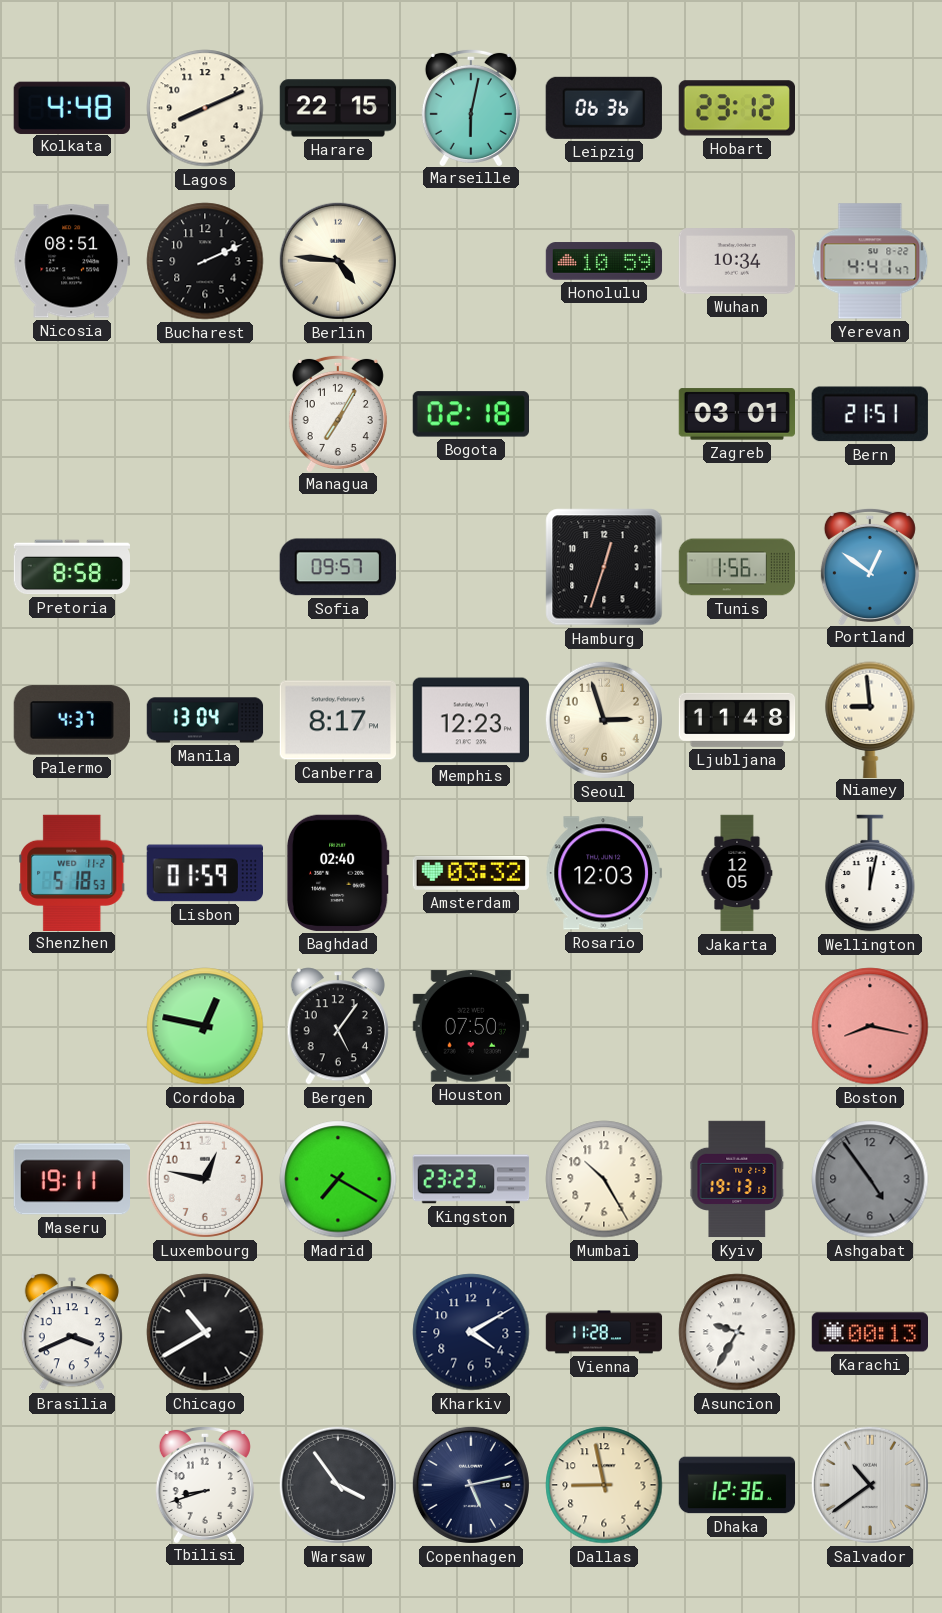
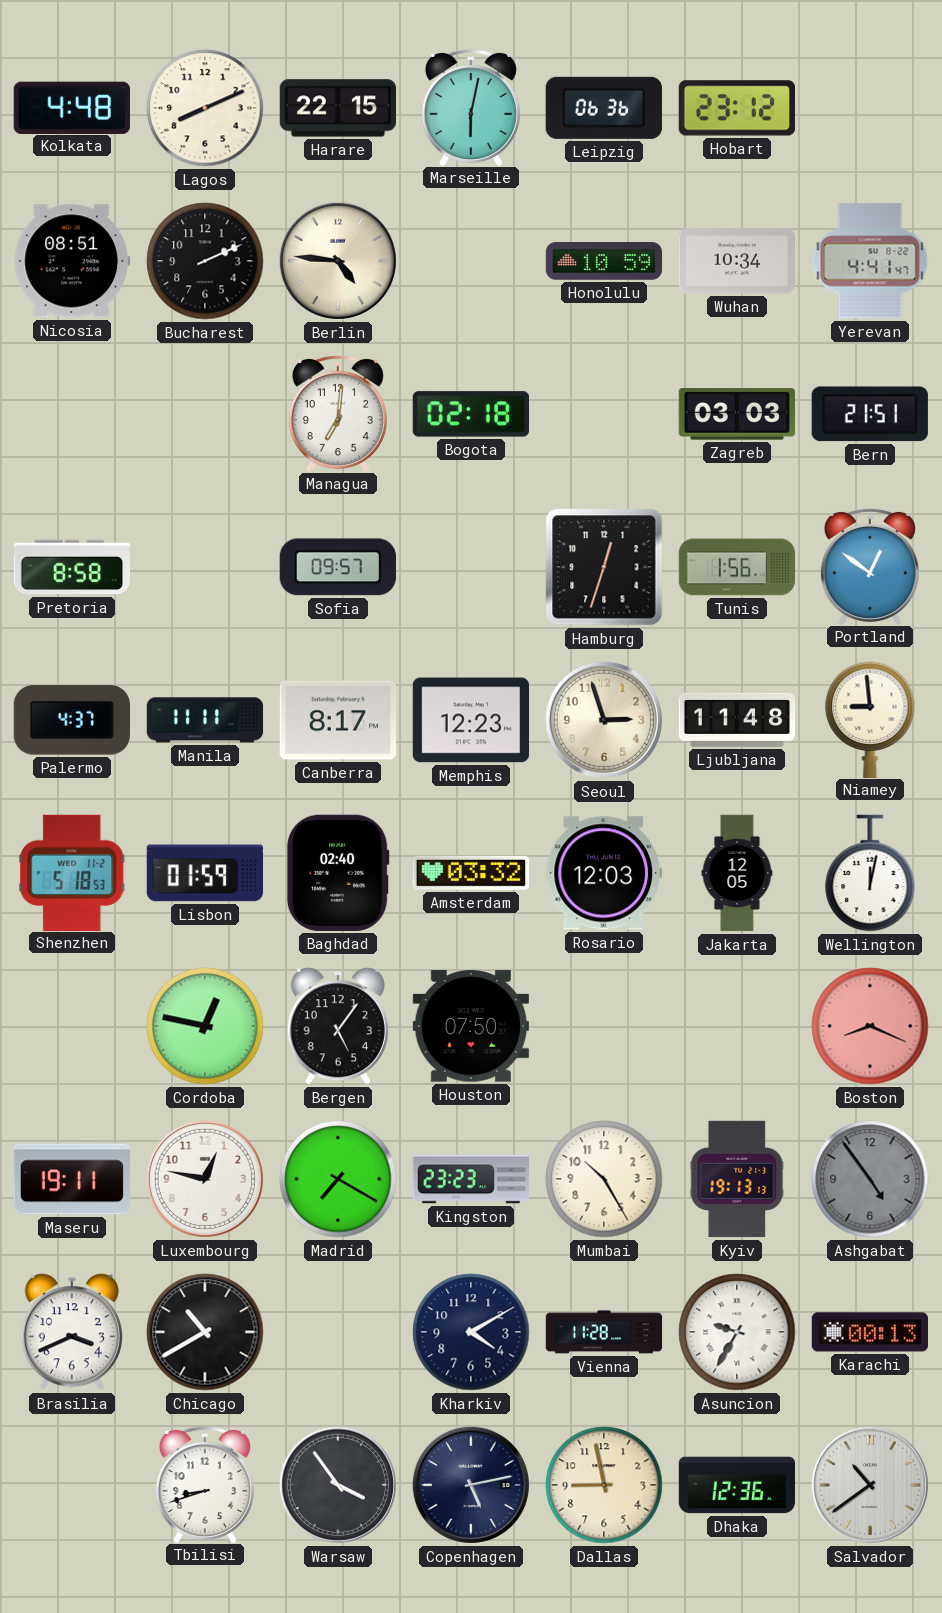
Managua: 7:05 -> 7:01 (338, 413)
Zagreb: 03:01 -> 03:03 (736, 414)
Manila: 13:04 -> 11:11 (205, 720)
Boston: 8:17 -> 8:19 (870, 1026)
